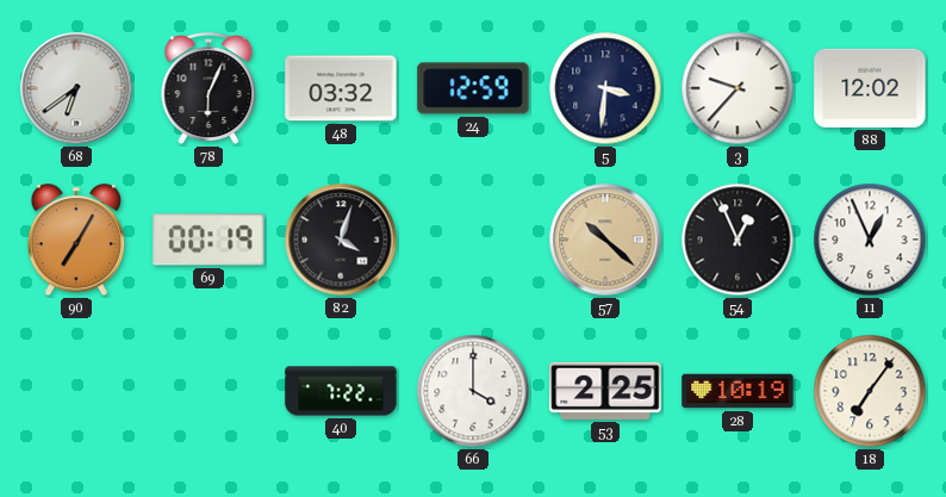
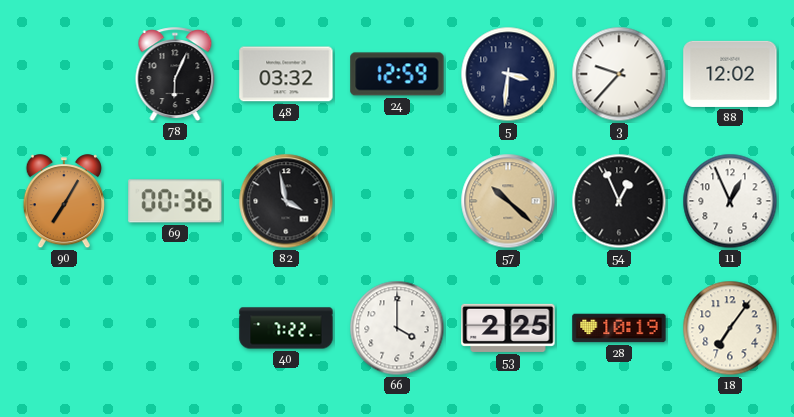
68: 6:39 -> none (76, 88)
69: 00:19 -> 00:36 (175, 201)
82: 4:03 -> 3:58 (286, 201)
